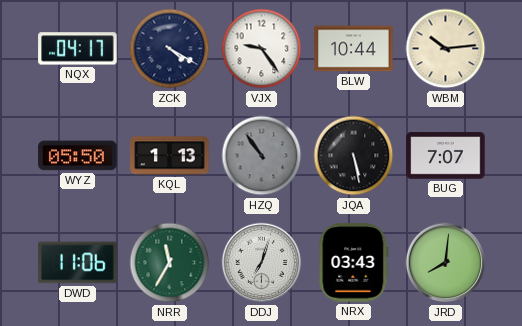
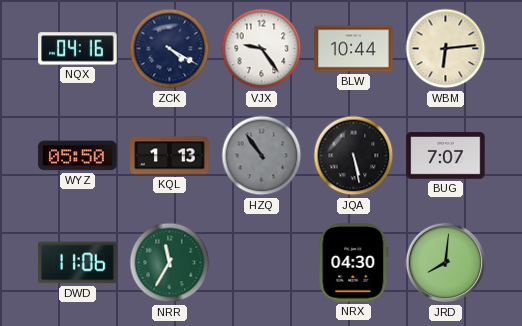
NQX: 04:17 -> 04:16 (78, 49)
WBM: 10:14 -> 6:14 (446, 49)
DDJ: 7:03 -> none (262, 263)
NRX: 03:43 -> 04:30 (354, 263)
